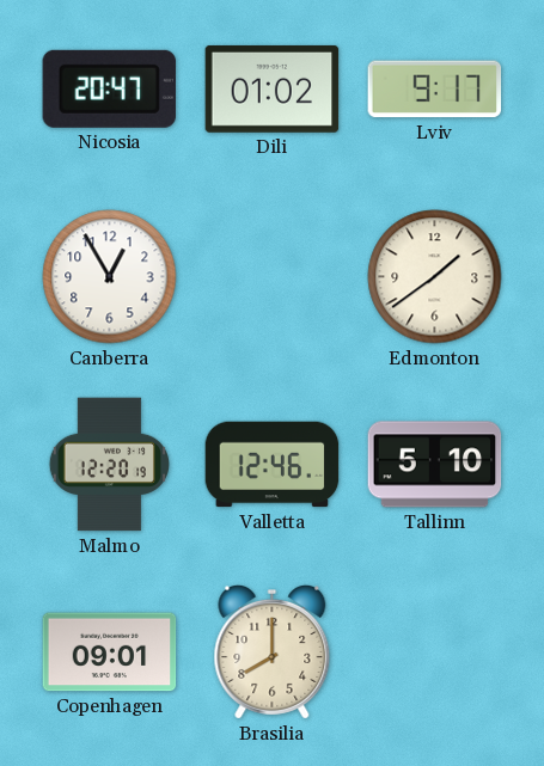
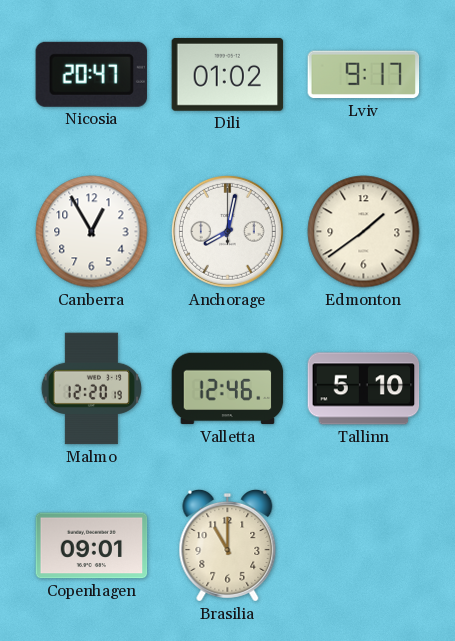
Anchorage: none -> 8:02 (227, 231)
Brasilia: 8:00 -> 11:00 (228, 546)
